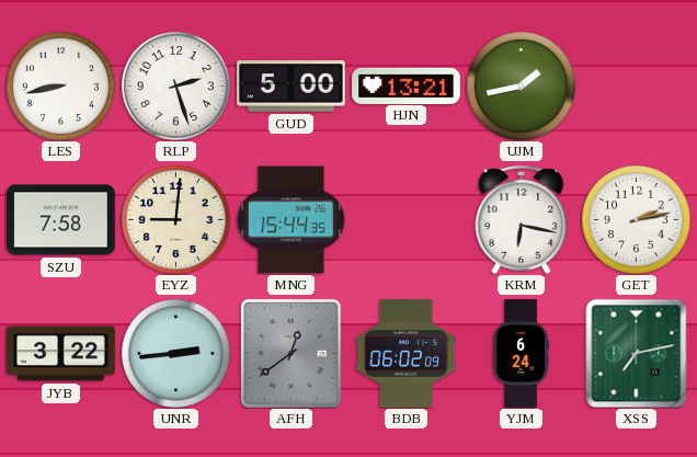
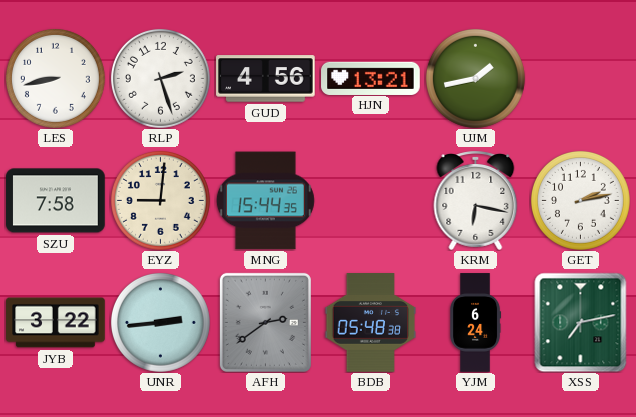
GUD: 5:00 -> 4:56 (266, 79)
AFH: 12:39 -> 2:39 (265, 322)
BDB: 06:02 -> 05:48 (371, 323)
